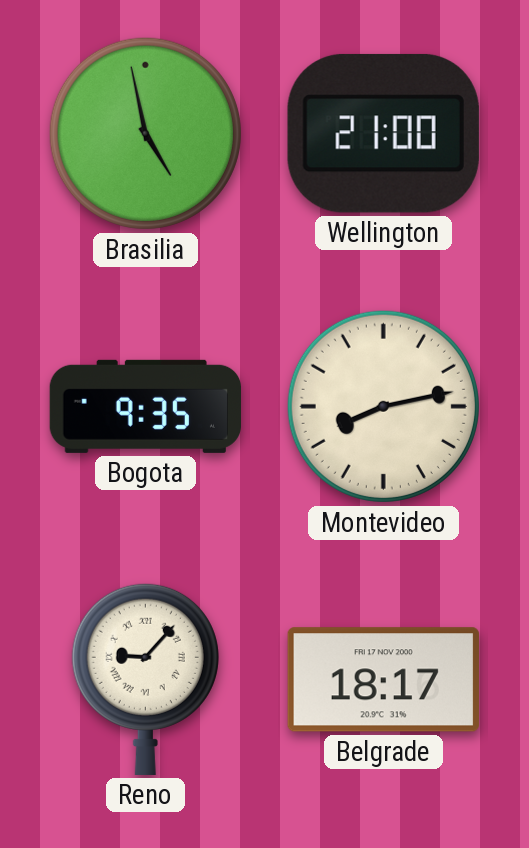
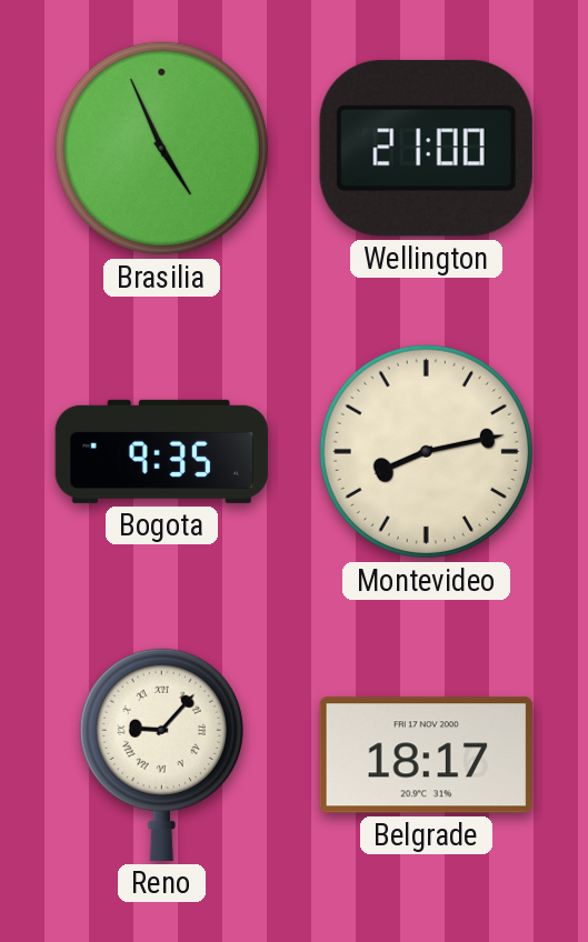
Brasilia: 4:58 -> 4:56 (161, 148)
